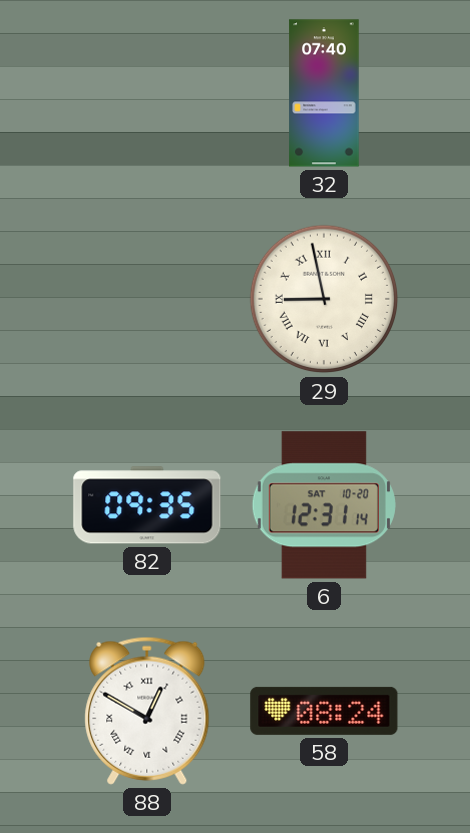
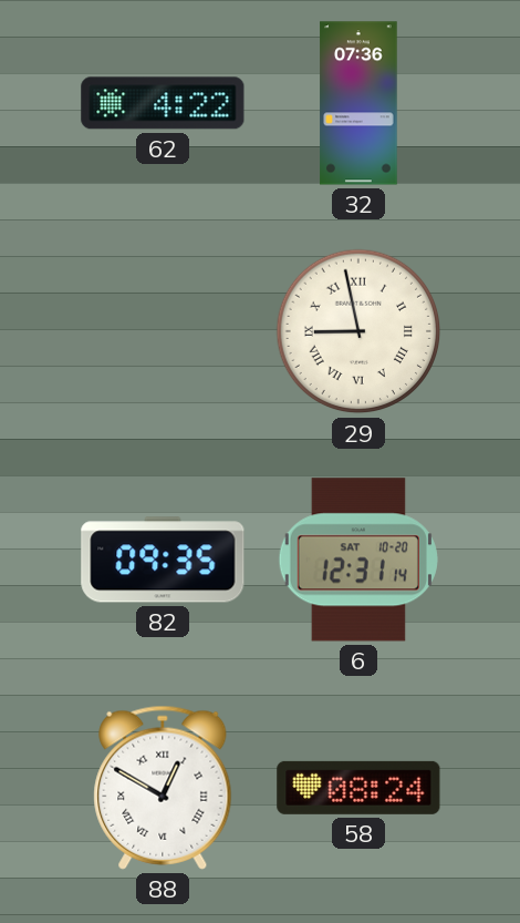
62: none -> 4:22 (163, 103)
32: 07:40 -> 07:36 (358, 103)
